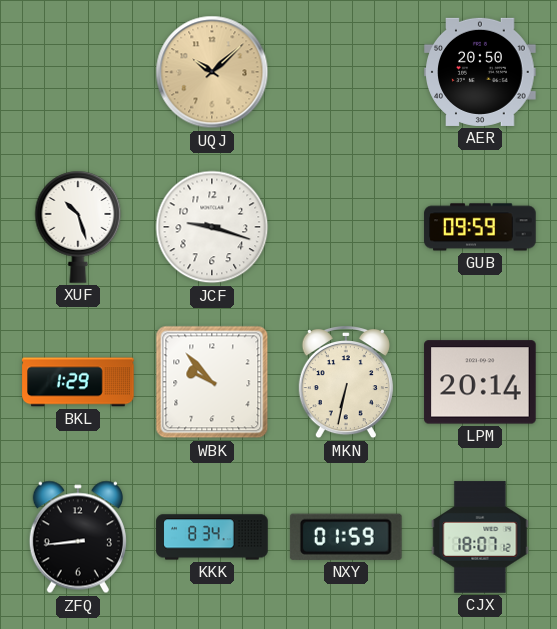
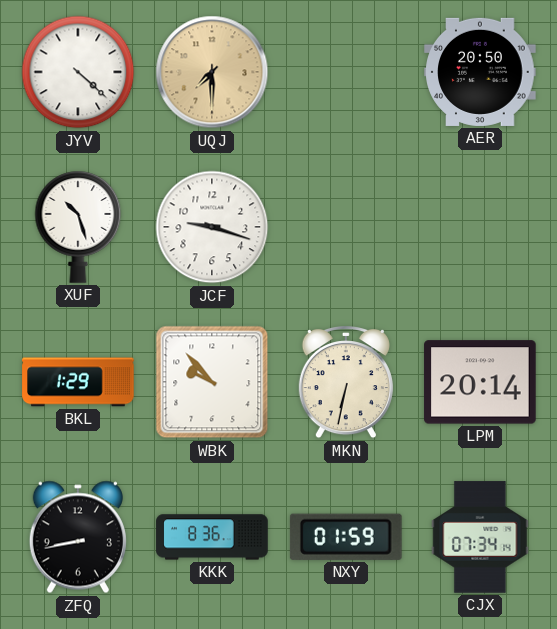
JYV: none -> 4:22 (78, 72)
UQJ: 10:08 -> 7:30 (212, 72)
GUB: 09:59 -> none (480, 227)
ZFQ: 8:44 -> 8:43 (78, 537)
KKK: 8:34 -> 8:36 (212, 537)
CJX: 18:07 -> 07:34 (480, 537)
